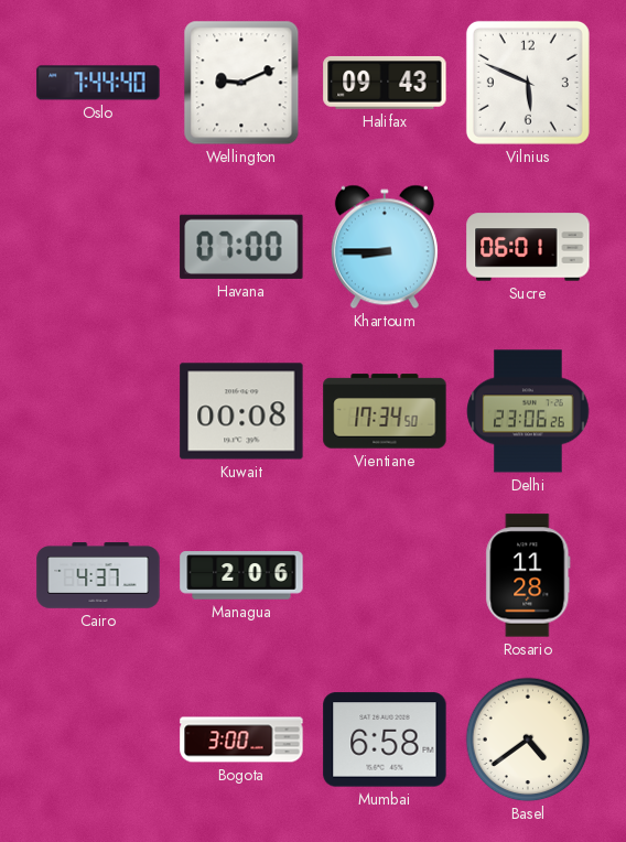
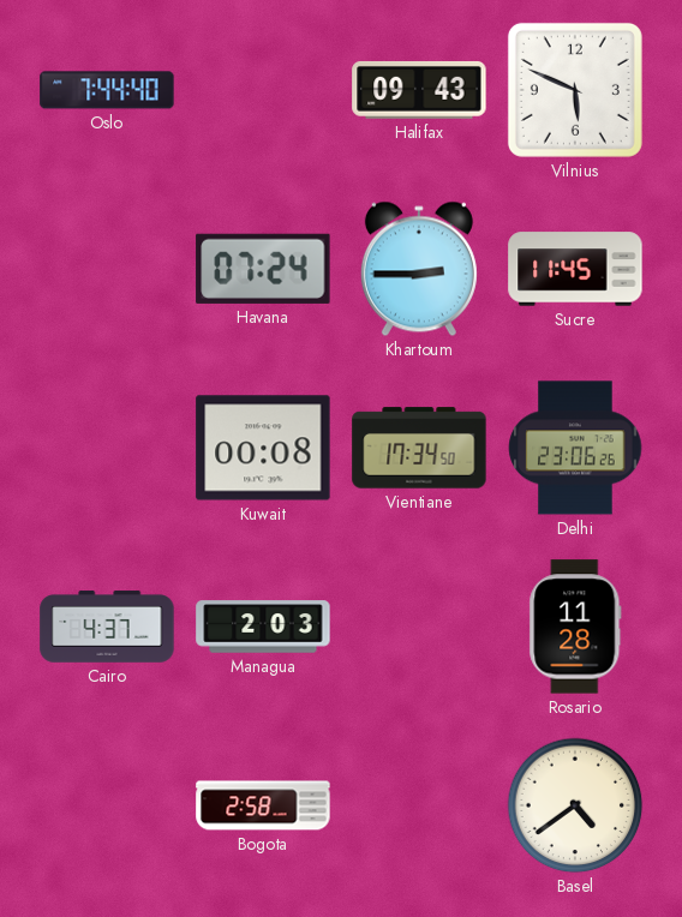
Wellington: 9:11 -> none (241, 83)
Havana: 07:00 -> 07:24 (263, 269)
Khartoum: 8:45 -> 2:45 (419, 269)
Sucre: 06:01 -> 11:45 (575, 269)
Managua: 2:06 -> 2:03 (263, 627)
Bogota: 3:00 -> 2:58 (263, 805)
Mumbai: 6:58 -> none (385, 740)
